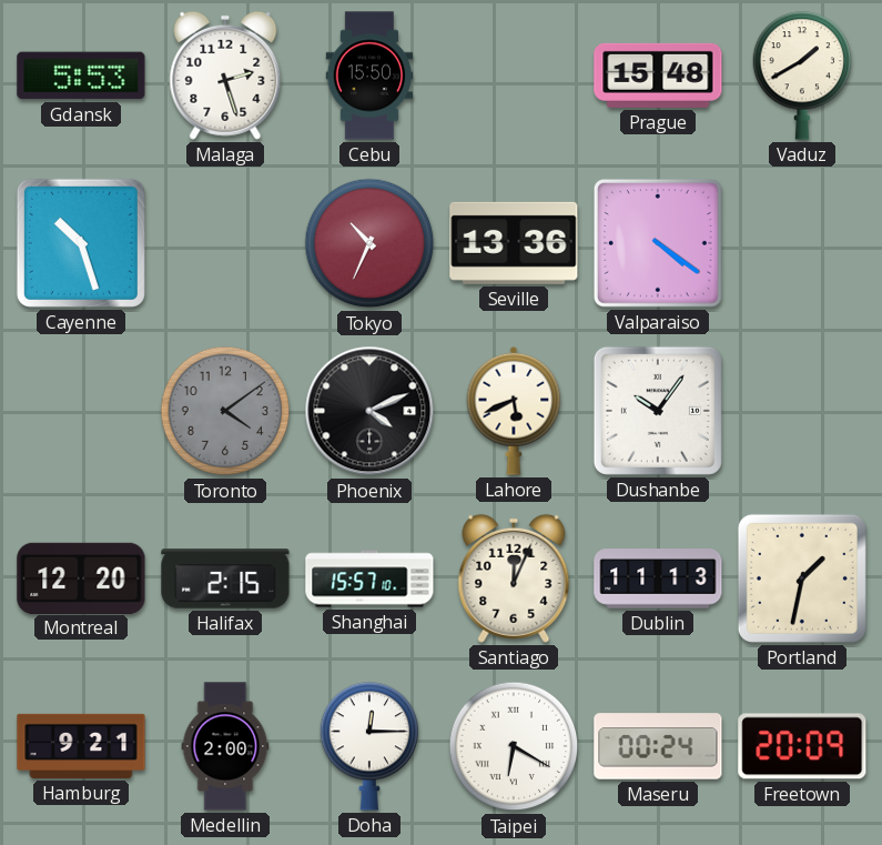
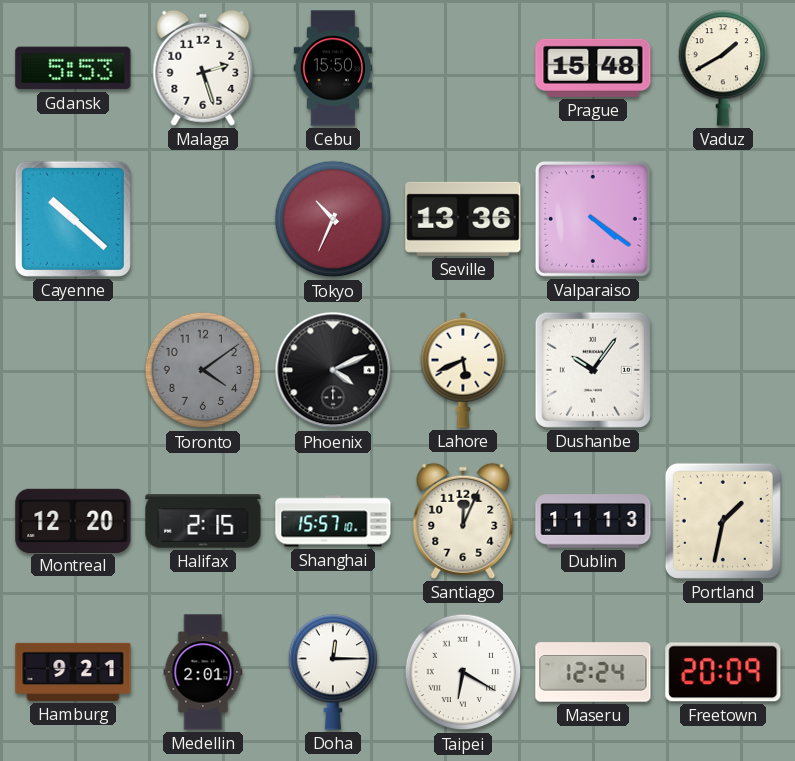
Cayenne: 10:27 -> 10:22 (73, 219)
Medellin: 2:00 -> 2:01 (203, 672)
Maseru: 00:24 -> 12:24 (593, 672)
